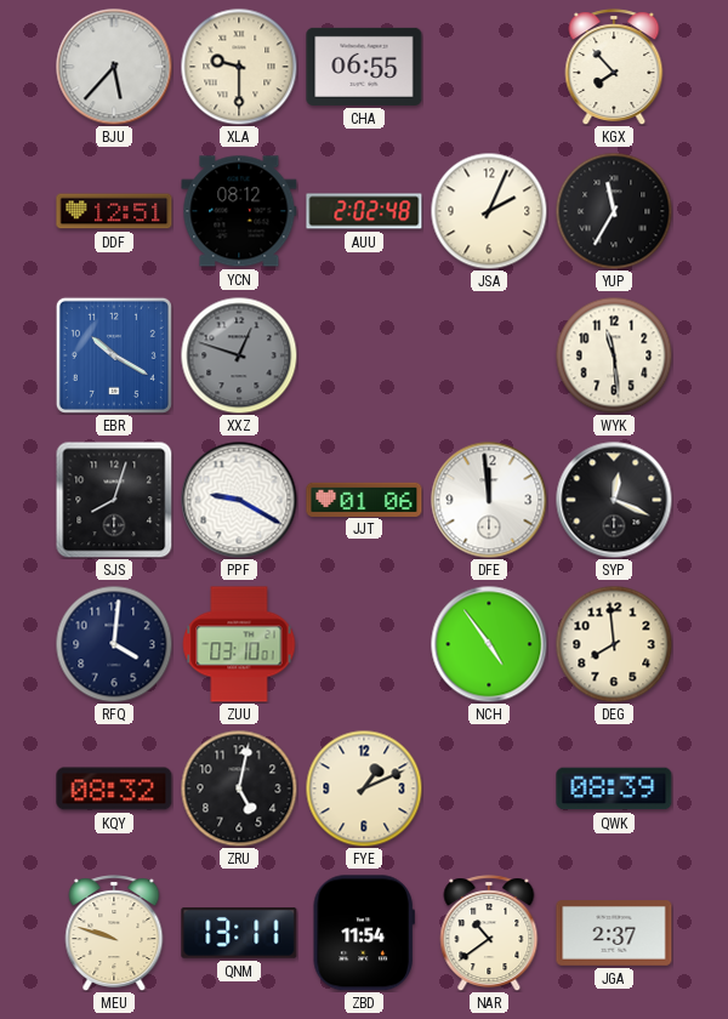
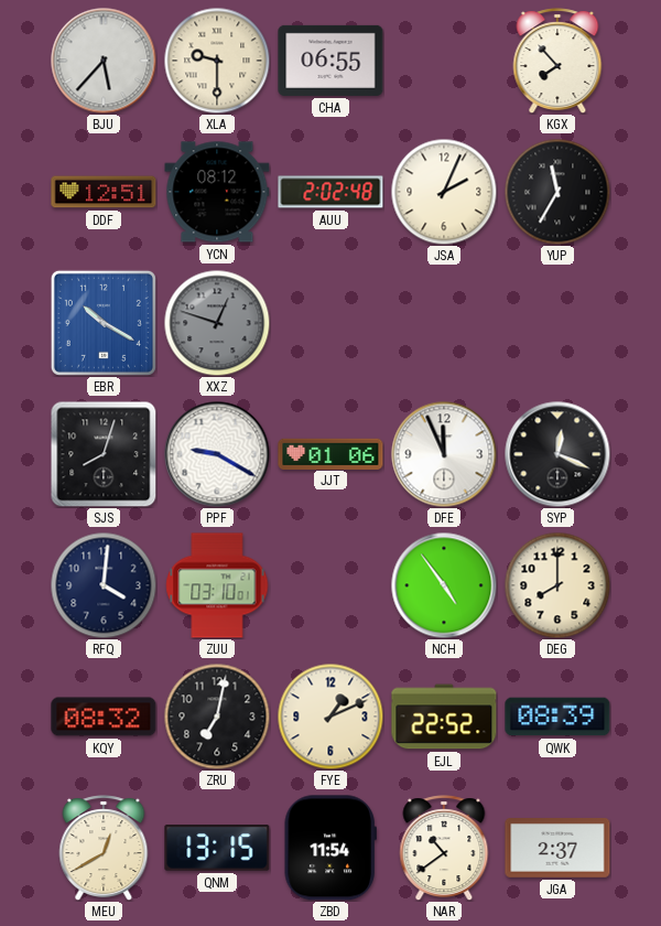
WYK: 11:29 -> none (614, 355)
DFE: 11:59 -> 11:56 (444, 454)
DEG: 7:59 -> 8:00 (557, 585)
ZRU: 5:02 -> 7:02 (217, 717)
EJL: none -> 22:52 (444, 717)
MEU: 9:48 -> 12:40 (104, 848)
QNM: 13:11 -> 13:15 (217, 849)
